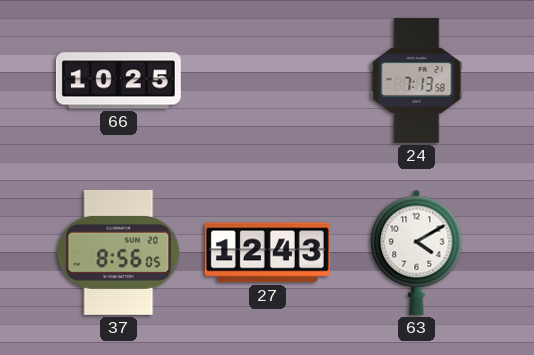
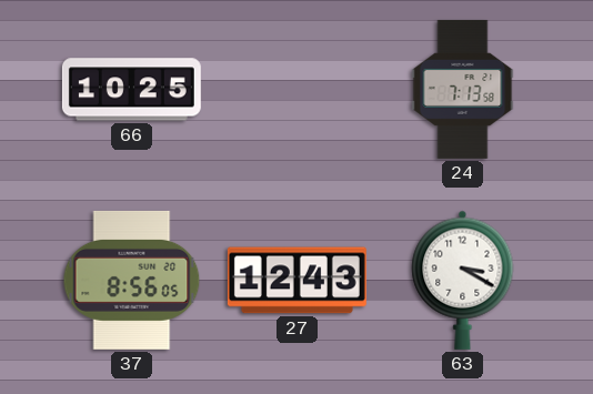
63: 4:10 -> 3:20 (463, 280)
